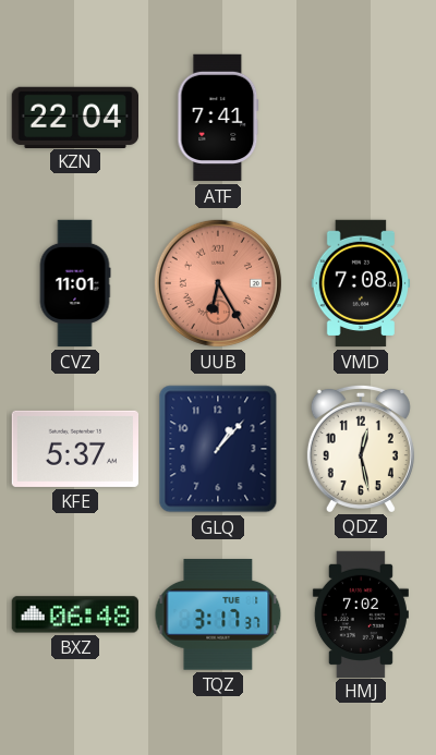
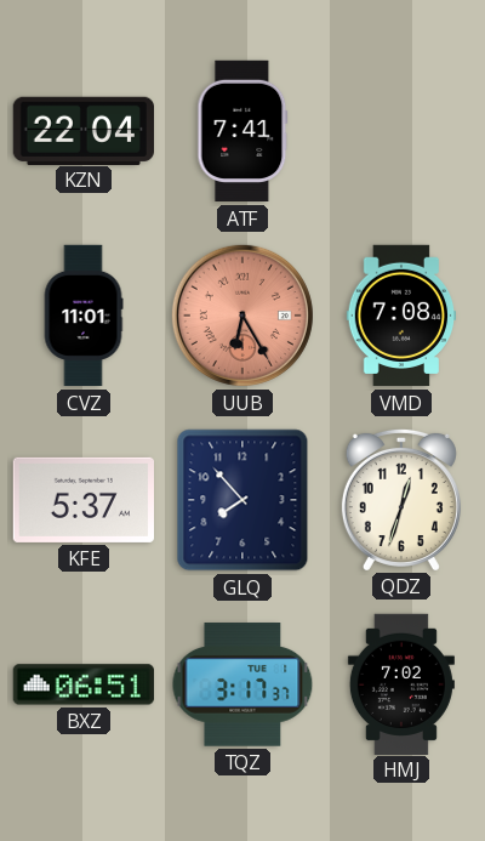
GLQ: 1:07 -> 7:53 (242, 500)
QDZ: 12:28 -> 12:33 (401, 499)
BXZ: 06:48 -> 06:51 (82, 684)
